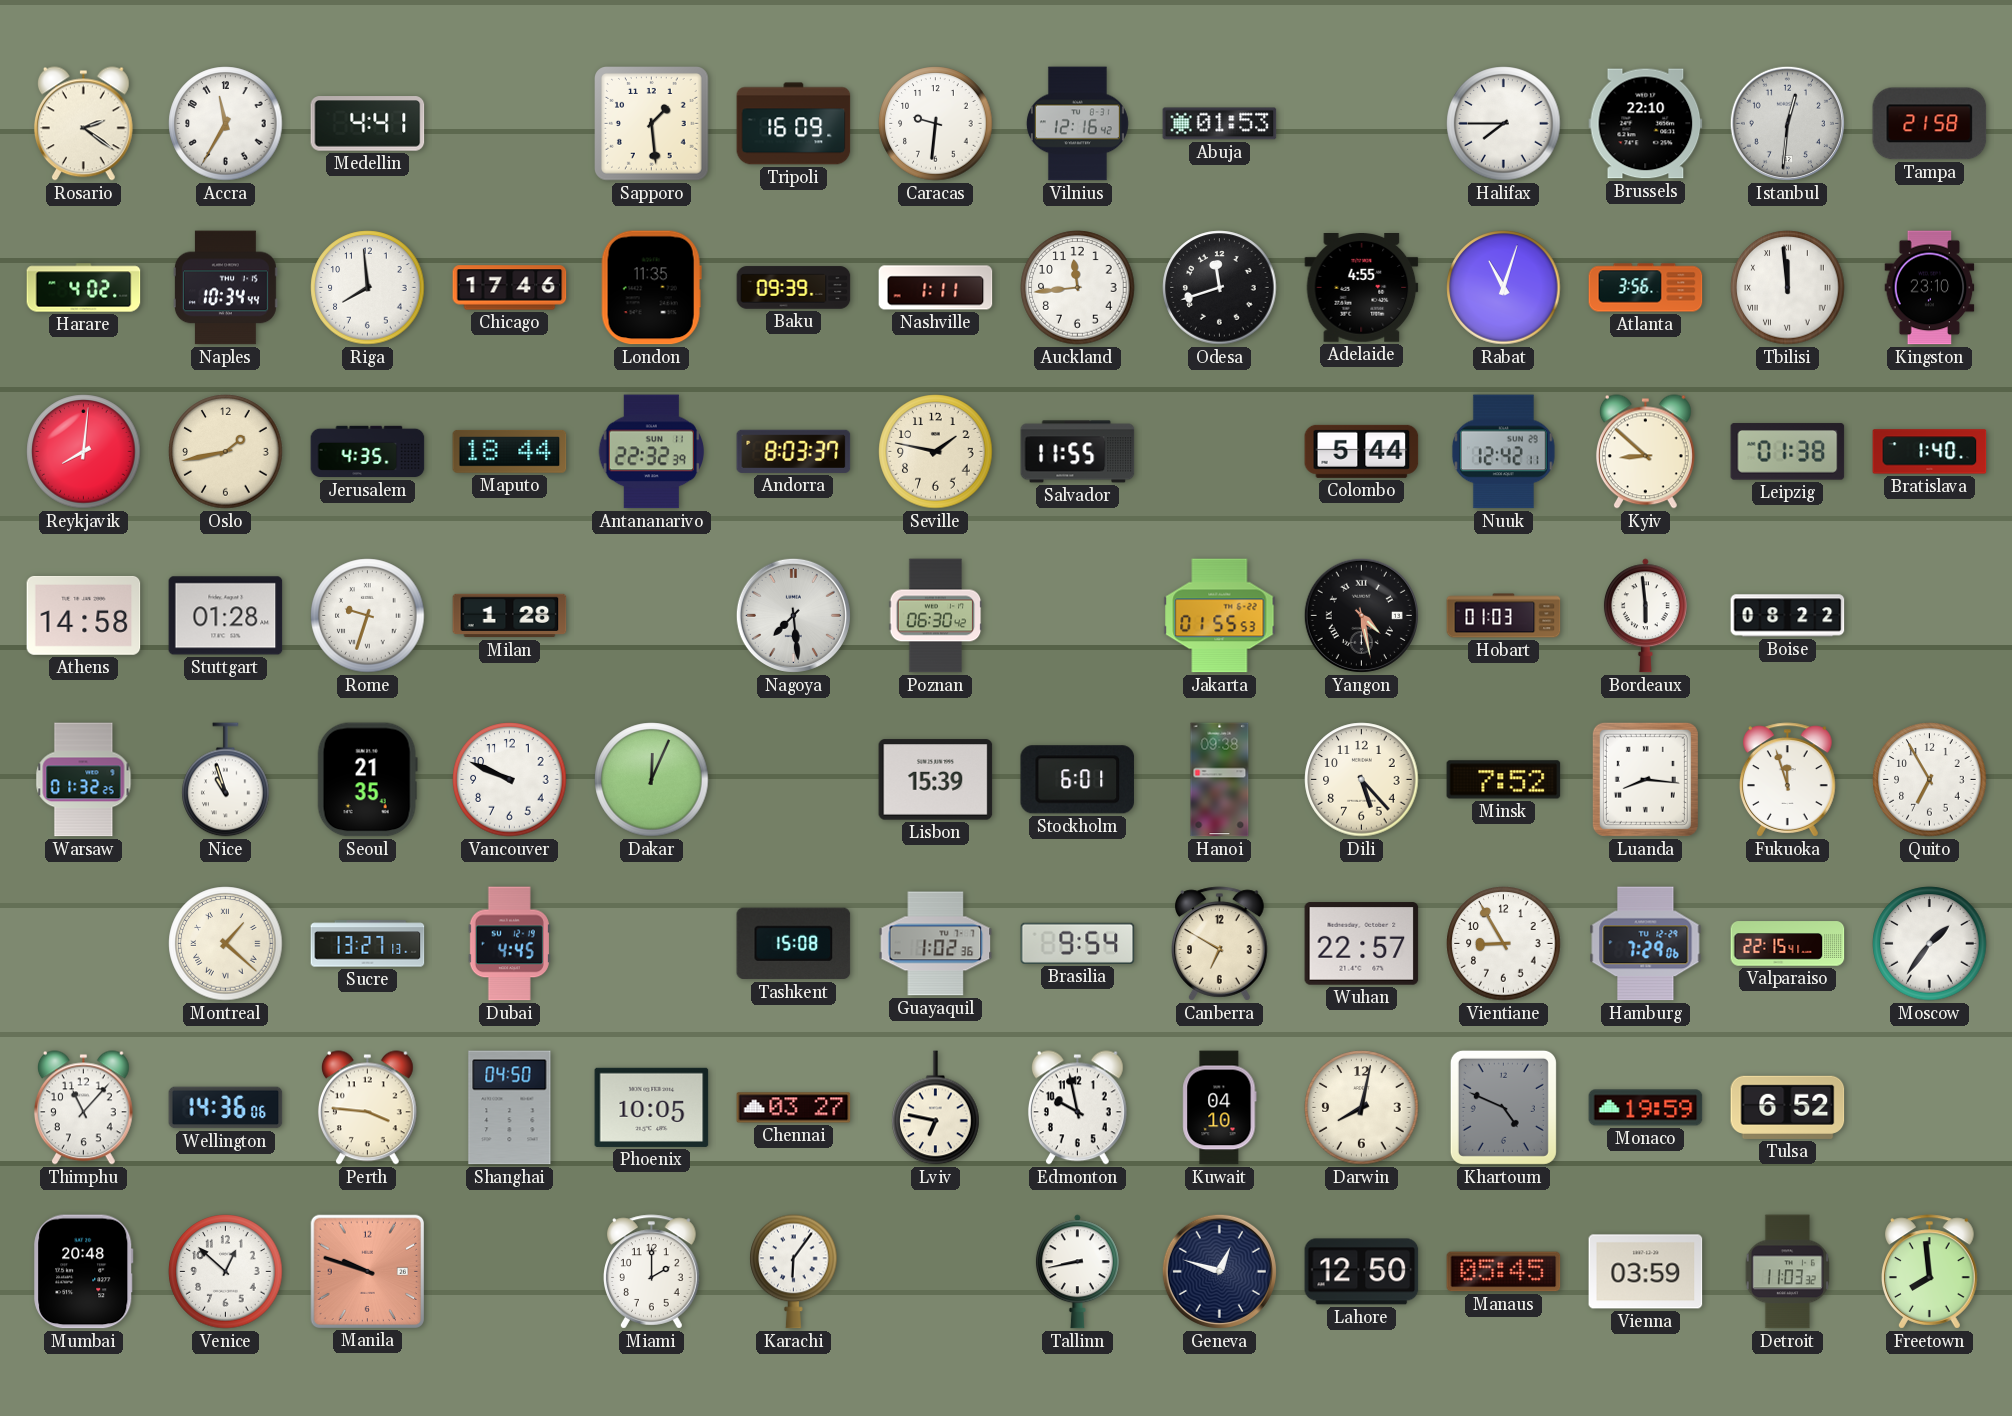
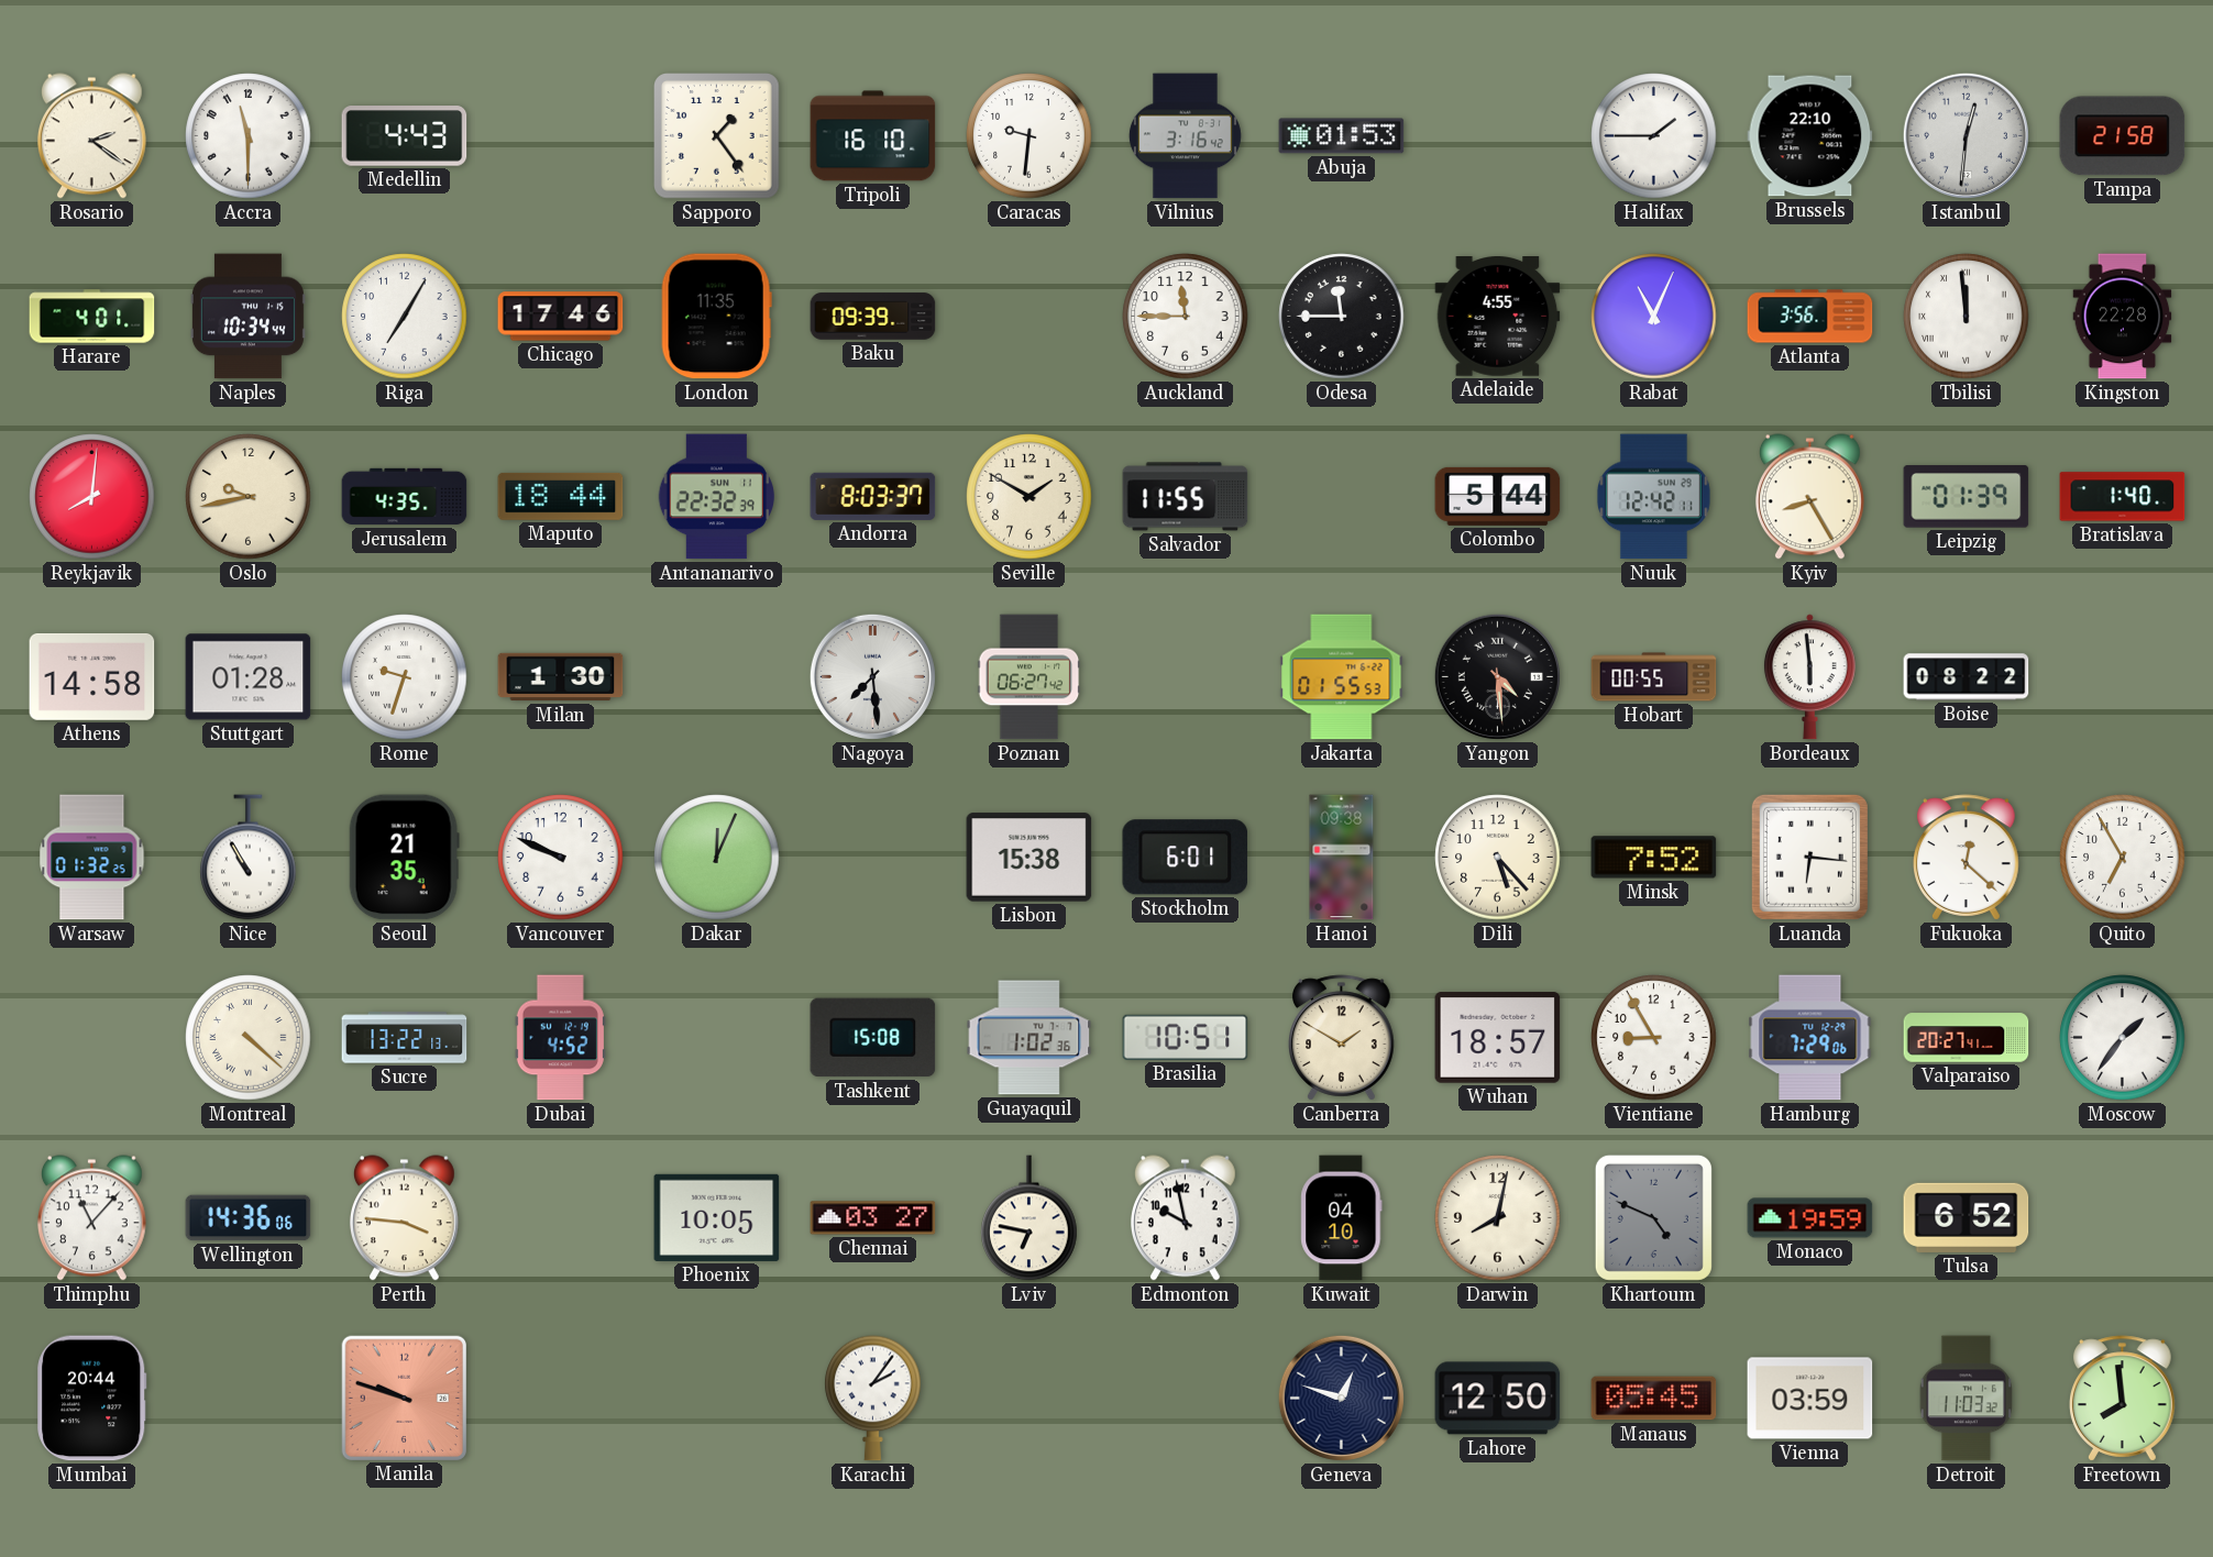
Accra: 11:35 -> 11:30 (249, 136)
Medellin: 4:41 -> 4:43 (405, 136)
Sapporo: 1:29 -> 1:24 (717, 136)
Tripoli: 16:09 -> 16:10 (873, 136)
Vilnius: 12:16 -> 3:16 (1185, 136)
Halifax: 7:45 -> 1:45 (1654, 136)
Harare: 4:02 -> 4:01 (92, 317)
Riga: 7:59 -> 7:05 (405, 317)
Nashville: 1:11 -> none (936, 288)
Auckland: 11:44 -> 11:45 (1186, 317)
Odesa: 11:42 -> 11:45 (1342, 317)
Rabat: 11:03 -> 11:04 (1654, 317)
Kingston: 23:10 -> 22:28 (2123, 317)
Oslo: 1:43 -> 9:43 (249, 497)
Seville: 1:47 -> 1:50 (1030, 497)
Kyiv: 8:52 -> 8:25 (1809, 497)
Leipzig: 01:38 -> 01:39 (1967, 497)
Milan: 1:28 -> 1:30 (561, 677)
Poznan: 06:30 -> 06:27 (1030, 677)
Yangon: 4:28 -> 4:29 (1497, 676)
Hobart: 01:03 -> 00:55 (1654, 677)
Nice: 10:57 -> 10:55 (249, 858)
Lisbon: 15:39 -> 15:38 (1030, 858)
Luanda: 8:16 -> 6:16 (1809, 857)
Fukuoka: 11:57 -> 12:22 (1967, 858)
Montreal: 1:22 -> 4:22 (249, 1038)
Sucre: 13:27 -> 13:22 (405, 1038)
Dubai: 4:45 -> 4:52 (560, 1038)
Brasilia: 9:54 -> 10:51 (1186, 1037)
Canberra: 6:50 -> 1:50 (1342, 1038)
Wuhan: 22:57 -> 18:57 (1498, 1038)
Valparaiso: 22:15 -> 20:27 (1967, 1038)
Shanghai: 04:50 -> none (510, 1108)
Mumbai: 20:48 -> 20:44 (92, 1399)
Venice: 12:52 -> none (226, 1272)
Miami: 2:00 -> none (652, 1272)
Karachi: 6:06 -> 2:06 (873, 1399)
Tallinn: 8:43 -> none (1077, 1272)
